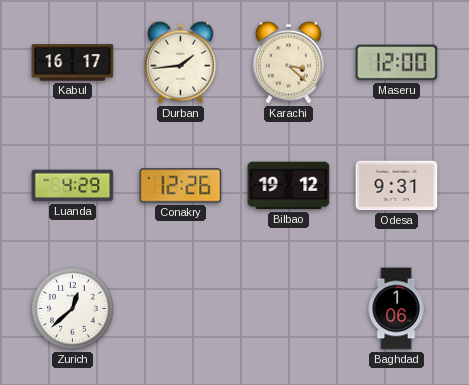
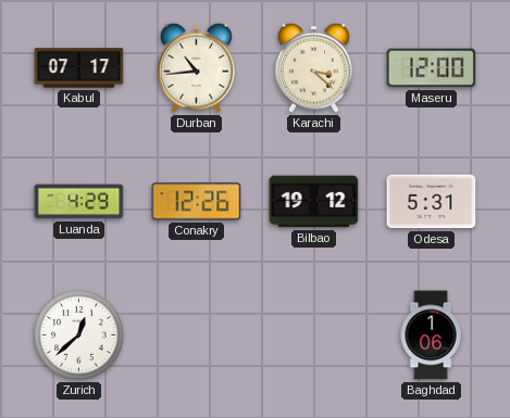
Kabul: 16:17 -> 07:17 (79, 68)
Durban: 1:44 -> 10:44 (196, 67)
Odesa: 9:31 -> 5:31 (432, 202)
